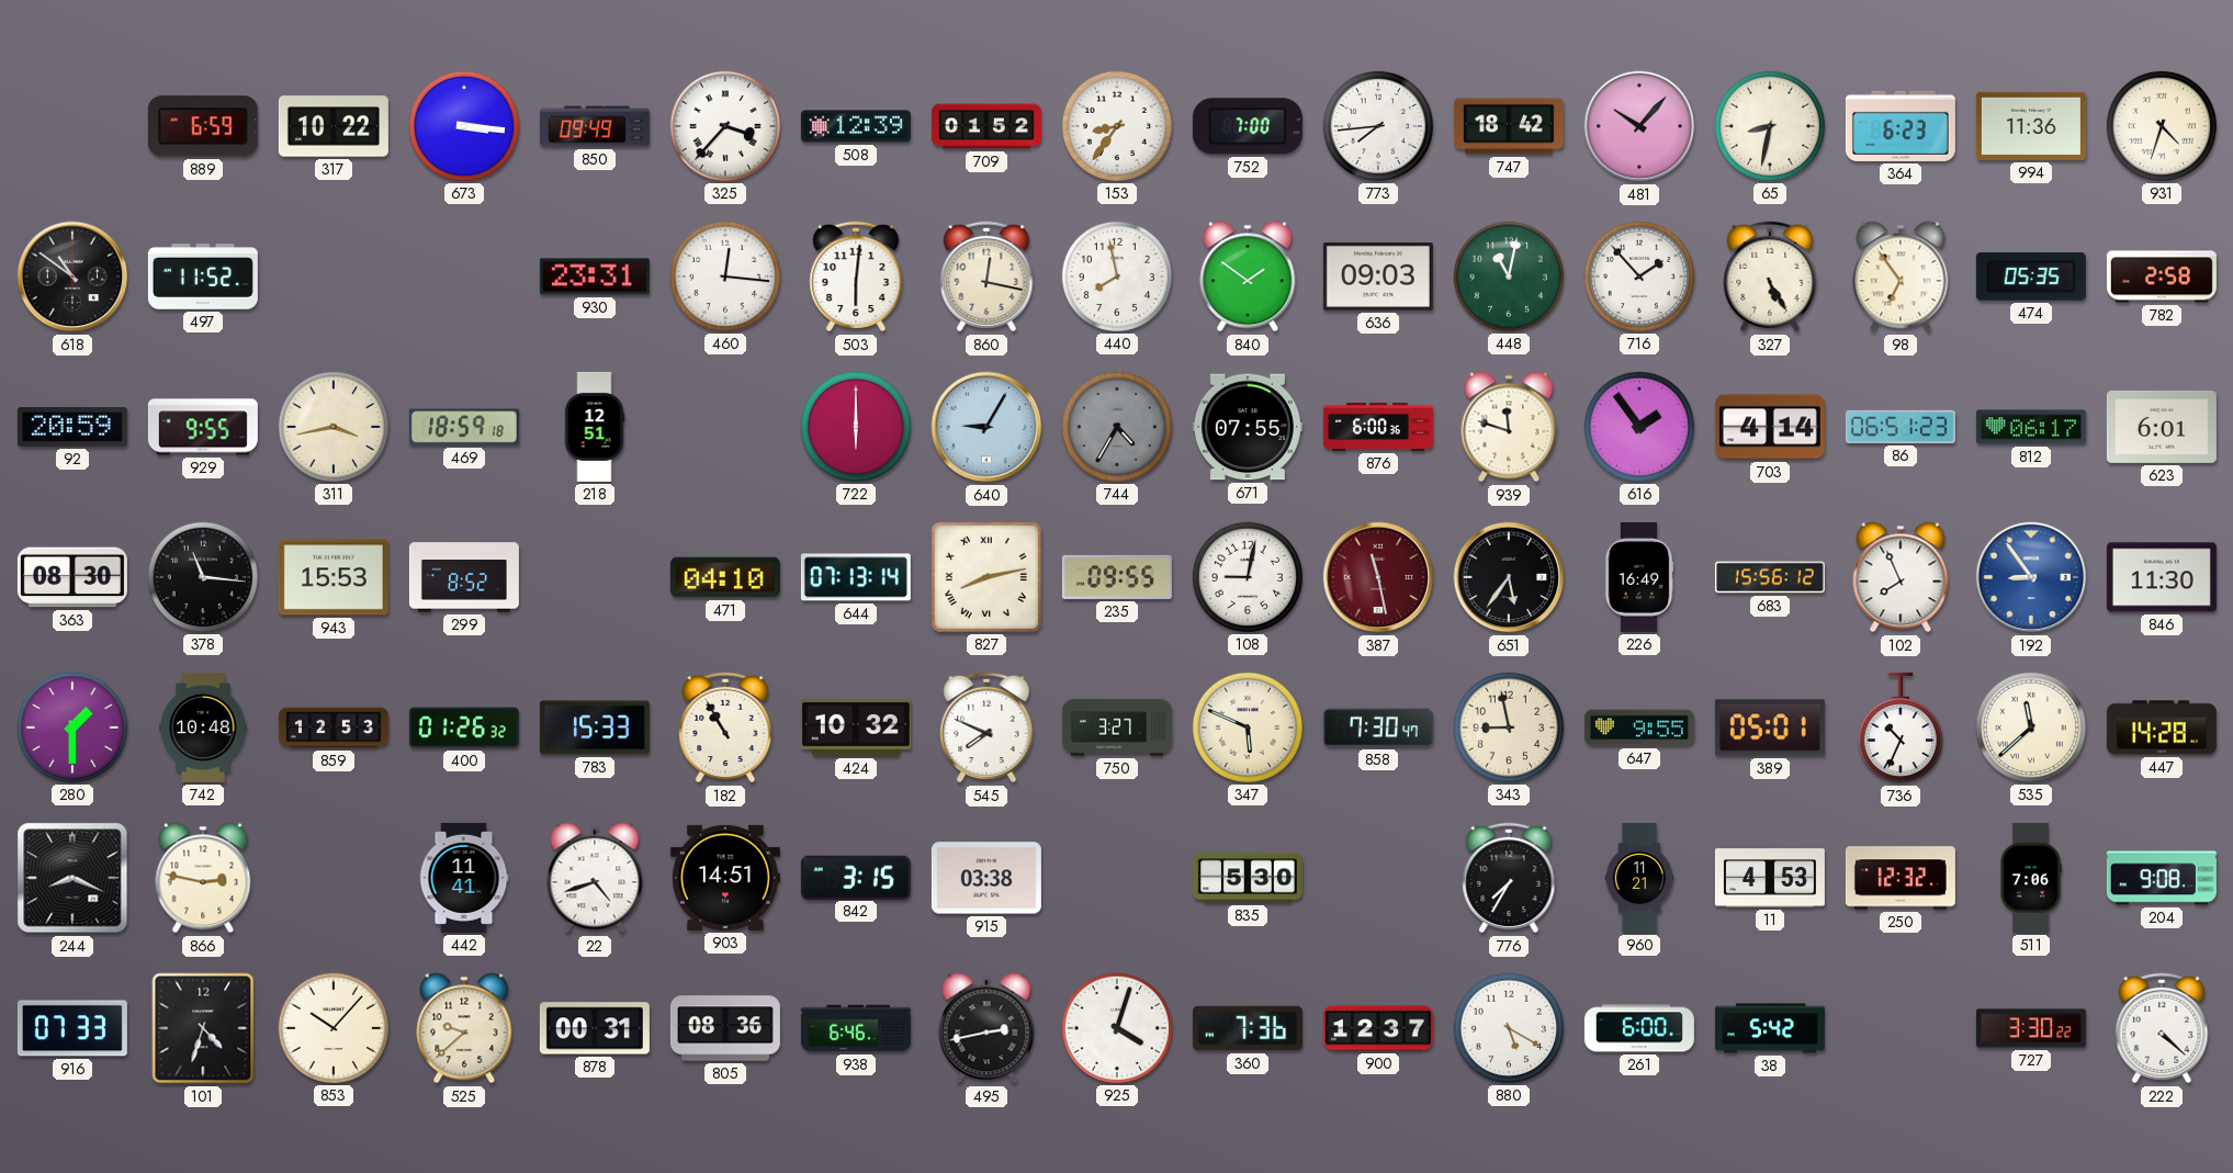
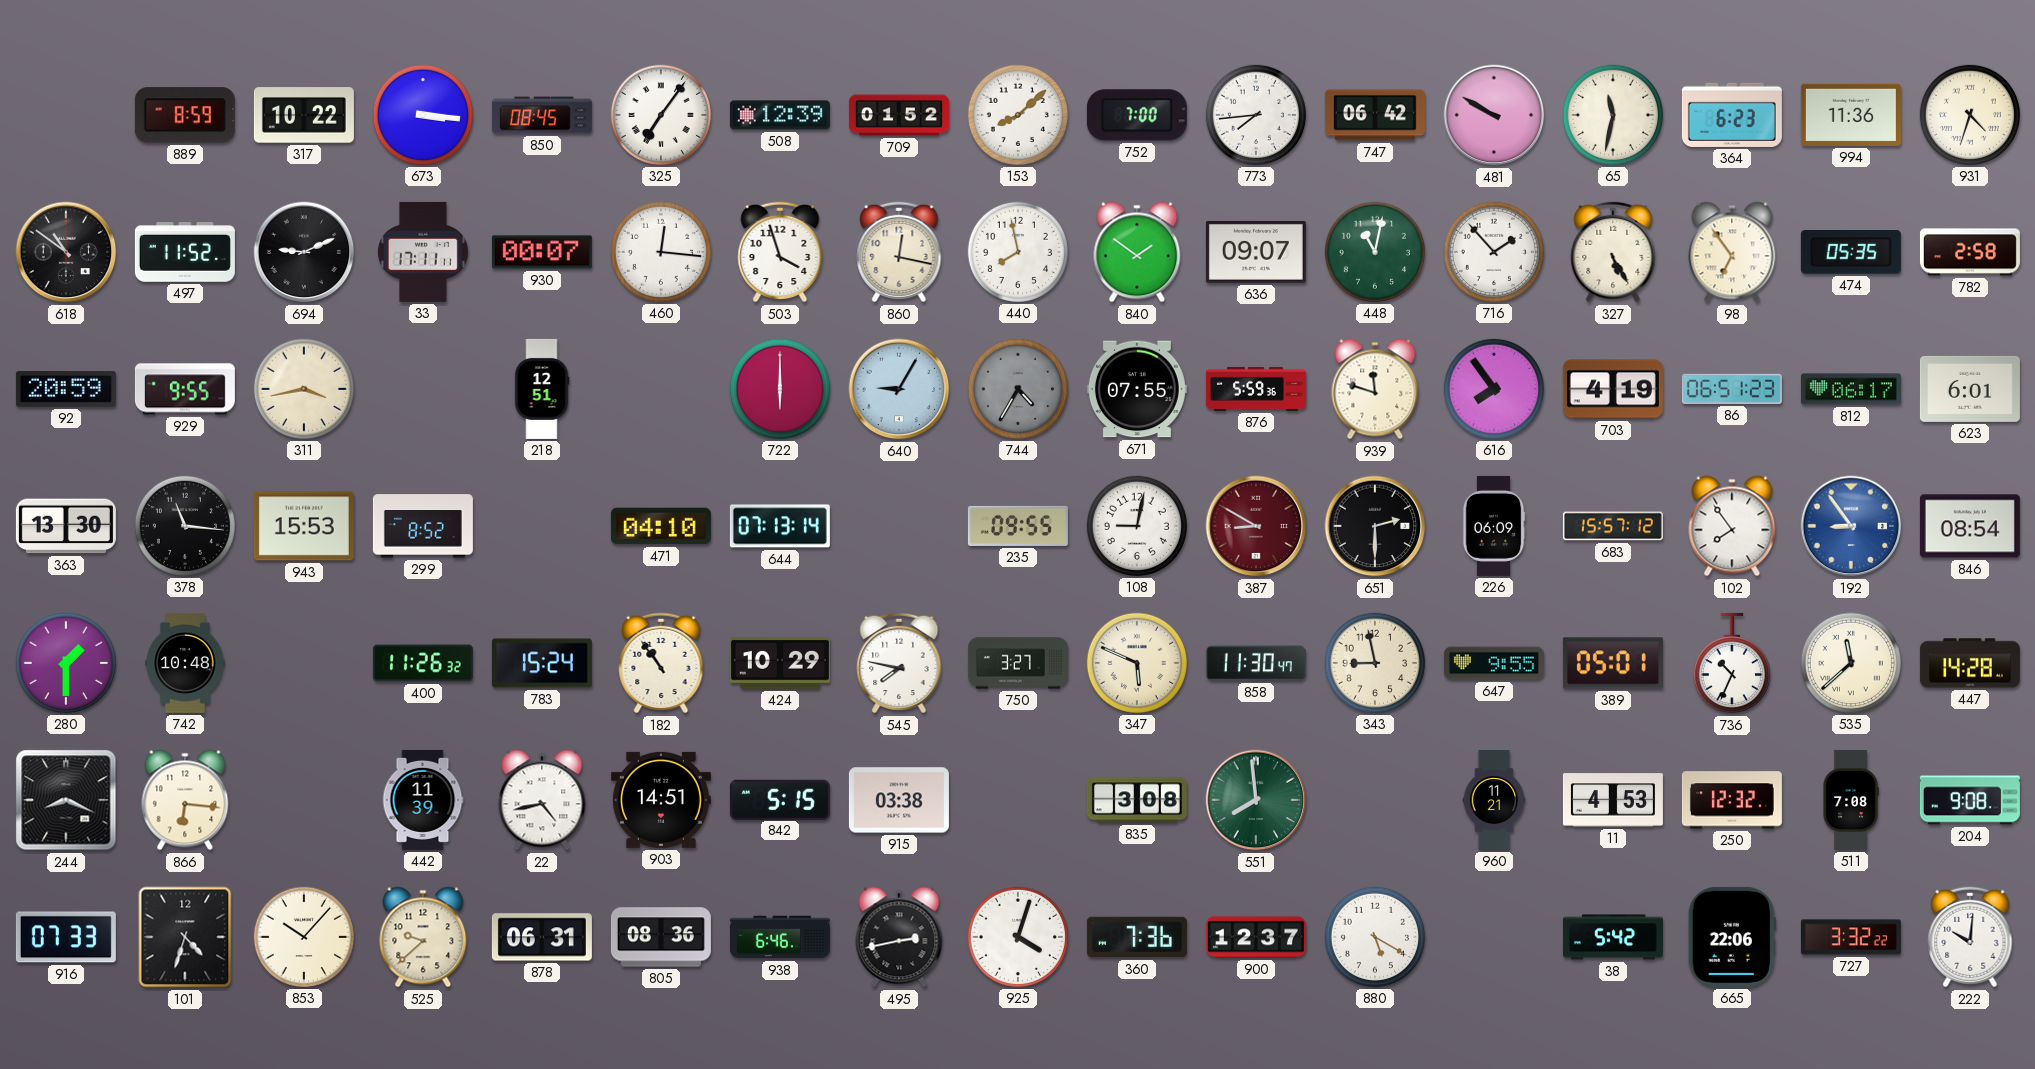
889: 6:59 -> 8:59 (185, 115)
850: 09:49 -> 08:45 (542, 115)
325: 3:37 -> 7:06 (661, 115)
153: 8:36 -> 8:08 (1018, 115)
747: 18:42 -> 06:42 (1375, 115)
481: 10:07 -> 9:50 (1494, 115)
65: 8:32 -> 11:32 (1613, 115)
694: none -> 9:11 (304, 252)
33: none -> 17:11 (424, 252)
930: 23:31 -> 00:07 (542, 252)
503: 6:01 -> 3:57 (780, 252)
636: 09:03 -> 09:07 (1256, 252)
469: 18:59 -> none (464, 427)
876: 6:00 -> 5:59 (1256, 389)
616: 1:54 -> 7:54 (1494, 389)
703: 4:14 -> 4:19 (1613, 389)
363: 08:30 -> 13:30 (66, 526)
827: 8:13 -> none (986, 577)
387: 11:28 -> 8:50 (1256, 526)
651: 5:36 -> 2:30 (1375, 526)
226: 16:49 -> 06:09 (1494, 526)
683: 15:56 -> 15:57 (1613, 526)
102: 7:56 -> 7:54 (1732, 526)
846: 11:30 -> 08:54 (1970, 526)
859: 12:53 -> none (334, 728)
400: 01:26 -> 11:26 (423, 663)
783: 15:33 -> 15:24 (542, 663)
182: 10:55 -> 10:54 (661, 663)
424: 10:32 -> 10:29 (780, 663)
545: 7:49 -> 7:47 (899, 663)
858: 7:30 -> 11:30 (1256, 663)
866: 2:47 -> 6:16 (185, 800)
442: 11:41 -> 11:39 (423, 800)
22: 4:42 -> 4:43 (542, 800)
842: 3:15 -> 5:15 (780, 799)
835: 5:30 -> 3:08 (1137, 800)
551: none -> 7:59 (1256, 800)
776: 7:35 -> none (1509, 878)
511: 7:06 -> 7:08 (1851, 800)
878: 00:31 -> 06:31 (542, 937)
261: 6:00 -> none (1639, 1028)
665: none -> 22:06 (1732, 937)
727: 3:30 -> 3:32 (1851, 937)
222: 4:22 -> 10:01 (1970, 937)
